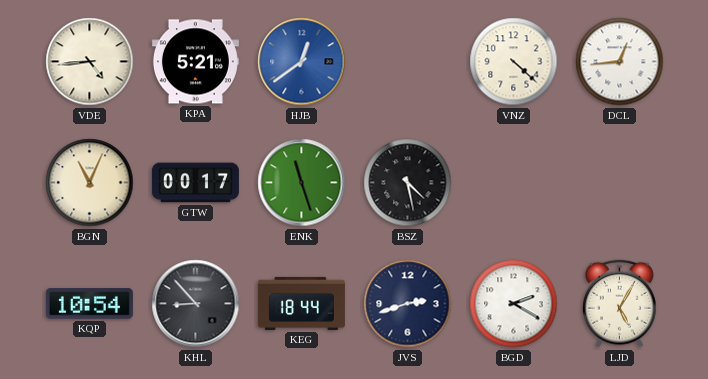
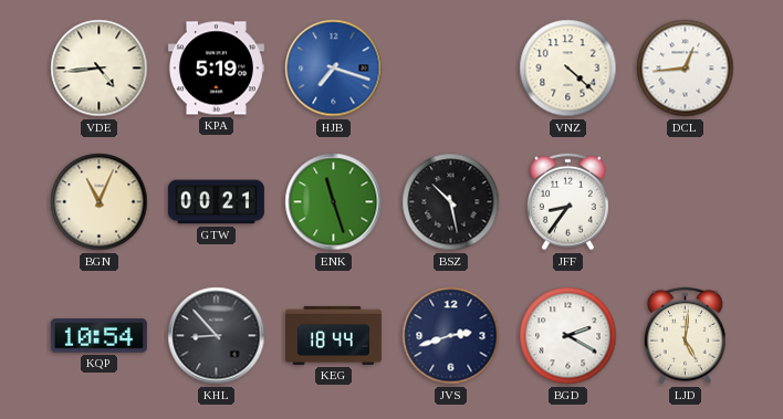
KPA: 5:21 -> 5:19 (216, 69)
HJB: 12:39 -> 7:18 (334, 69)
GTW: 00:17 -> 00:21 (216, 202)
BSZ: 4:28 -> 10:28 (451, 202)
JFF: none -> 8:36 (567, 202)
LJD: 5:05 -> 5:01 (685, 336)
